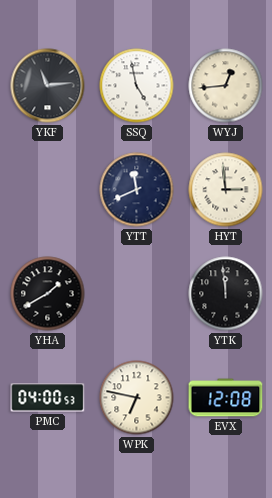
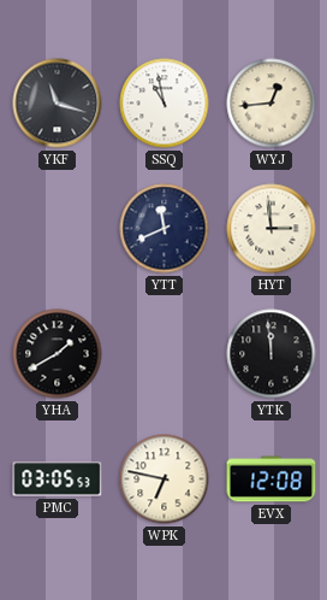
YKF: 11:14 -> 11:18 (58, 104)
SSQ: 4:58 -> 10:58 (165, 104)
PMC: 04:00 -> 03:05 (58, 480)
